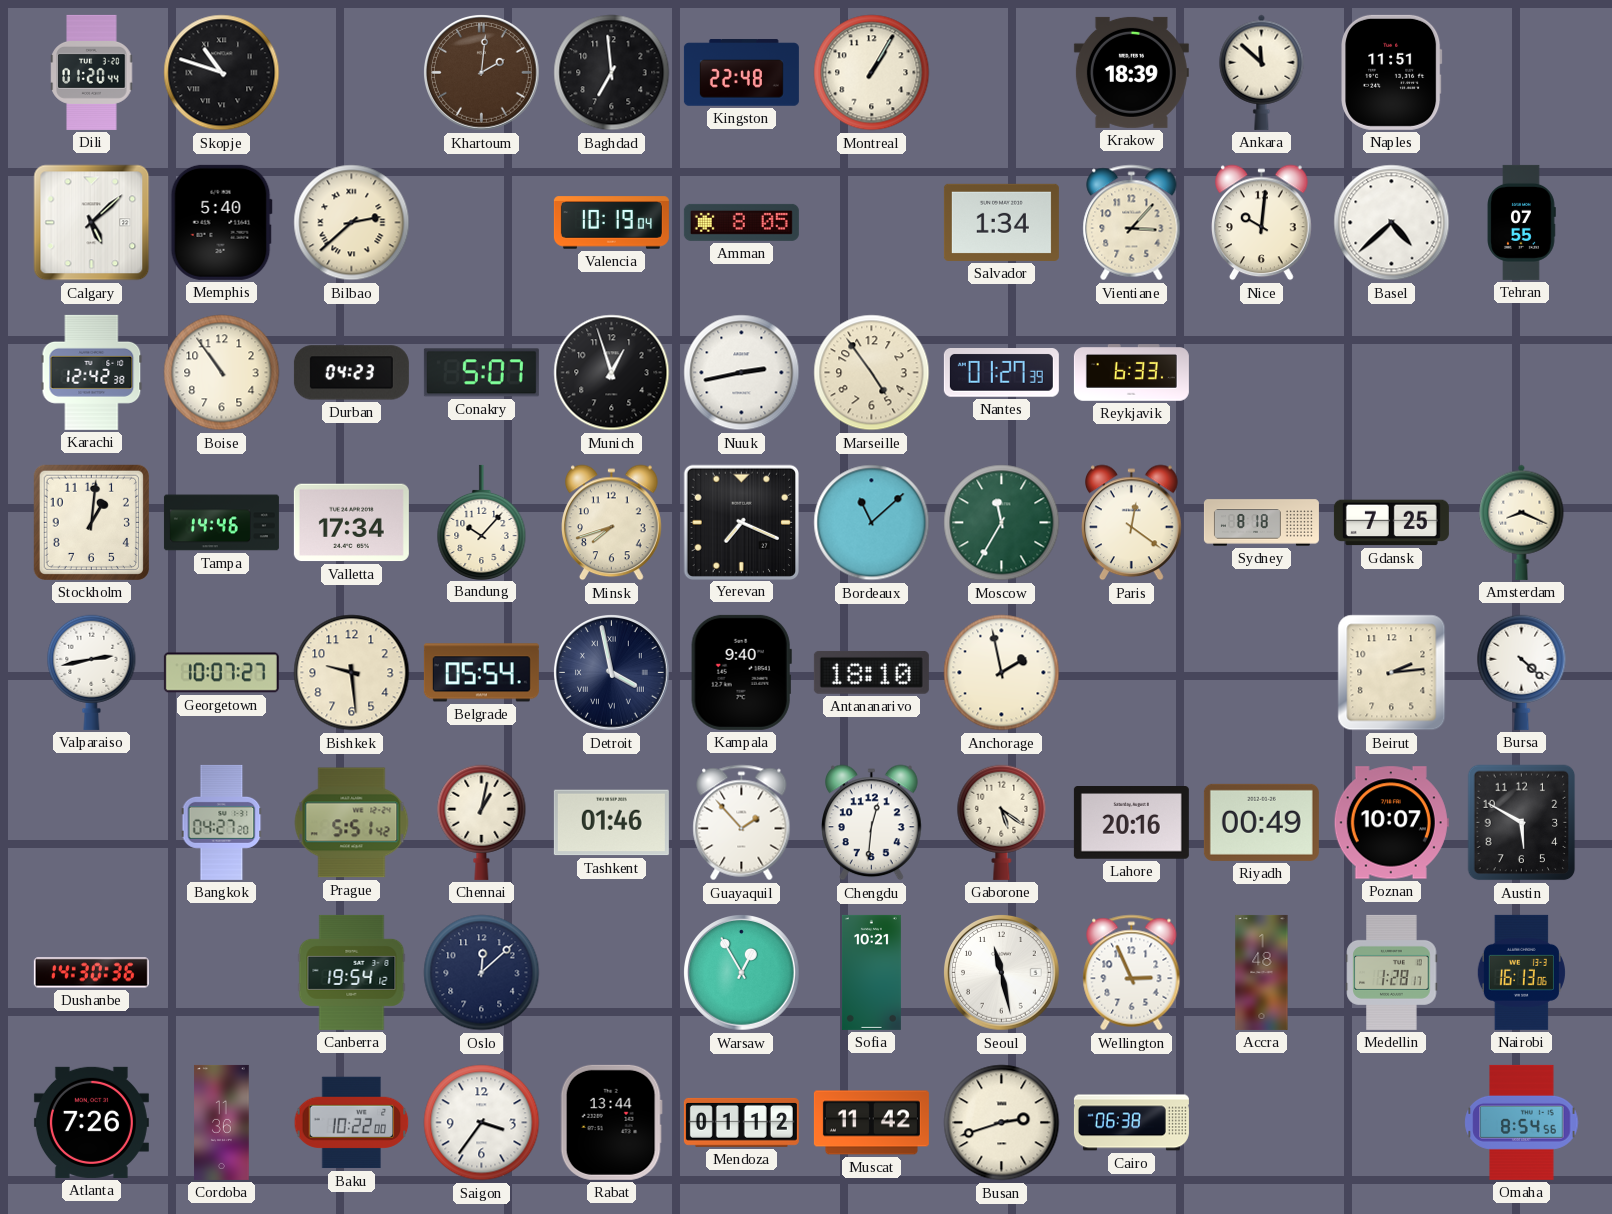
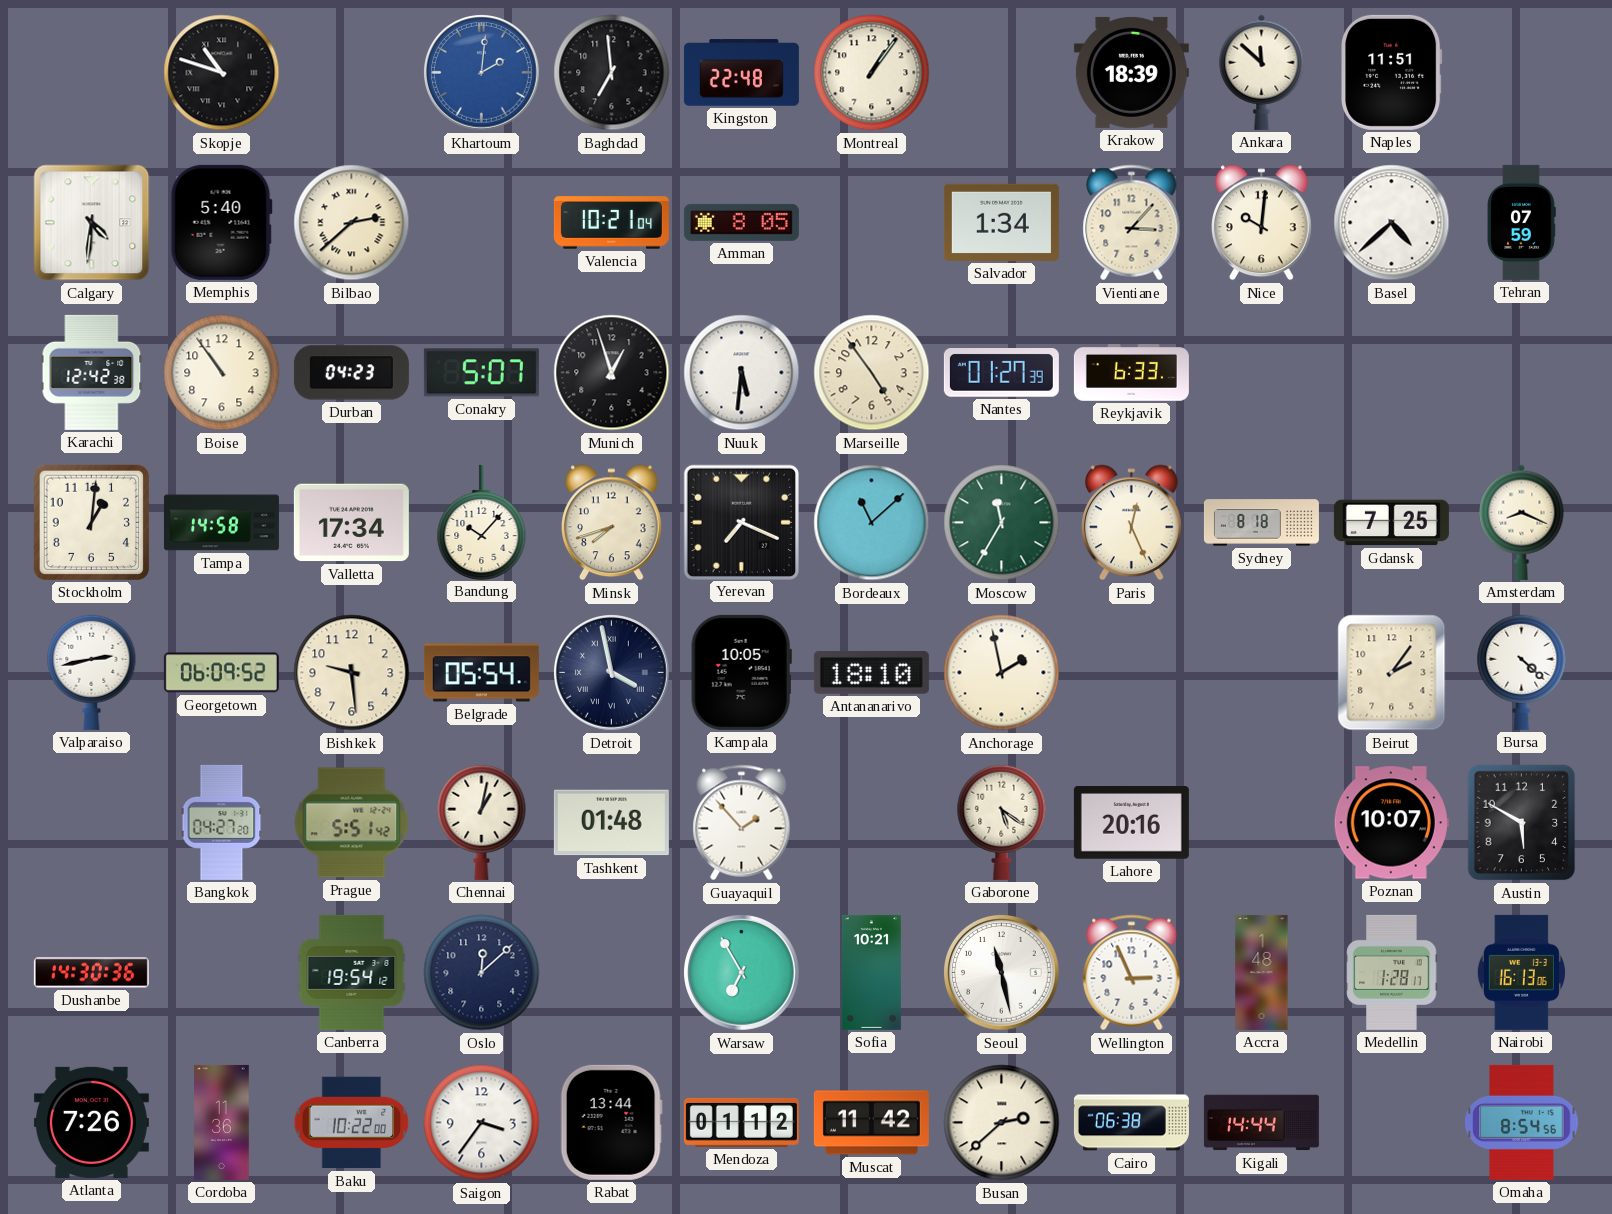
Dili: 01:20 -> none (92, 72)
Khartoum dial: brown -> blue (482, 73)
Montreal: 1:05 -> 1:06 (872, 73)
Calgary: 5:08 -> 4:31 (92, 223)
Valencia: 10:19 -> 10:21 (611, 223)
Tehran: 07:55 -> 07:59 (1521, 222)
Nuuk: 2:43 -> 5:31 (742, 373)
Tampa: 14:46 -> 14:58 (221, 523)
Paris: 12:21 -> 12:26 (1132, 523)
Georgetown: 10:07 -> 06:09 (221, 673)
Kampala: 9:40 -> 10:05 (741, 672)
Beirut: 2:14 -> 2:06 (1392, 673)
Tashkent: 01:46 -> 01:48 (611, 823)
Chengdu: 12:31 -> none (872, 823)
Riyadh: 00:49 -> none (1261, 822)
Warsaw: 12:55 -> 6:55 (742, 973)
Busan: 2:42 -> 2:38 (1002, 1123)
Kigali: none -> 14:44 (1261, 1123)
